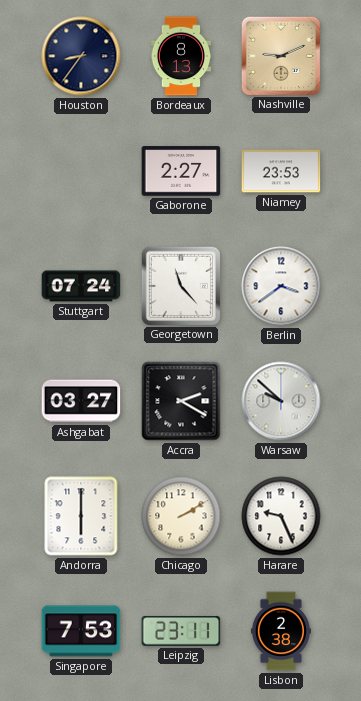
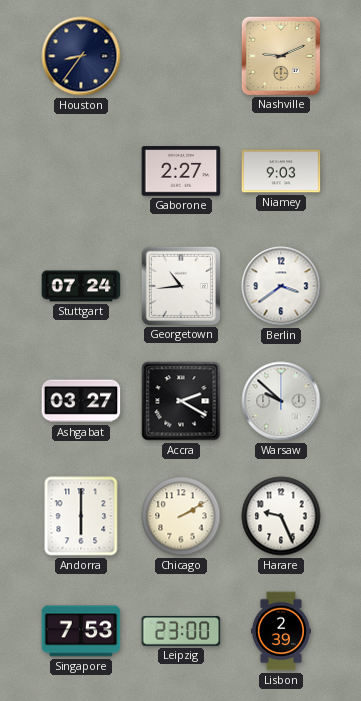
Bordeaux: 8:13 -> none (181, 56)
Niamey: 23:53 -> 9:03 (281, 171)
Georgetown: 11:23 -> 10:44 (180, 285)
Leipzig: 23:11 -> 23:00 (181, 631)
Lisbon: 2:38 -> 2:39 (281, 631)
